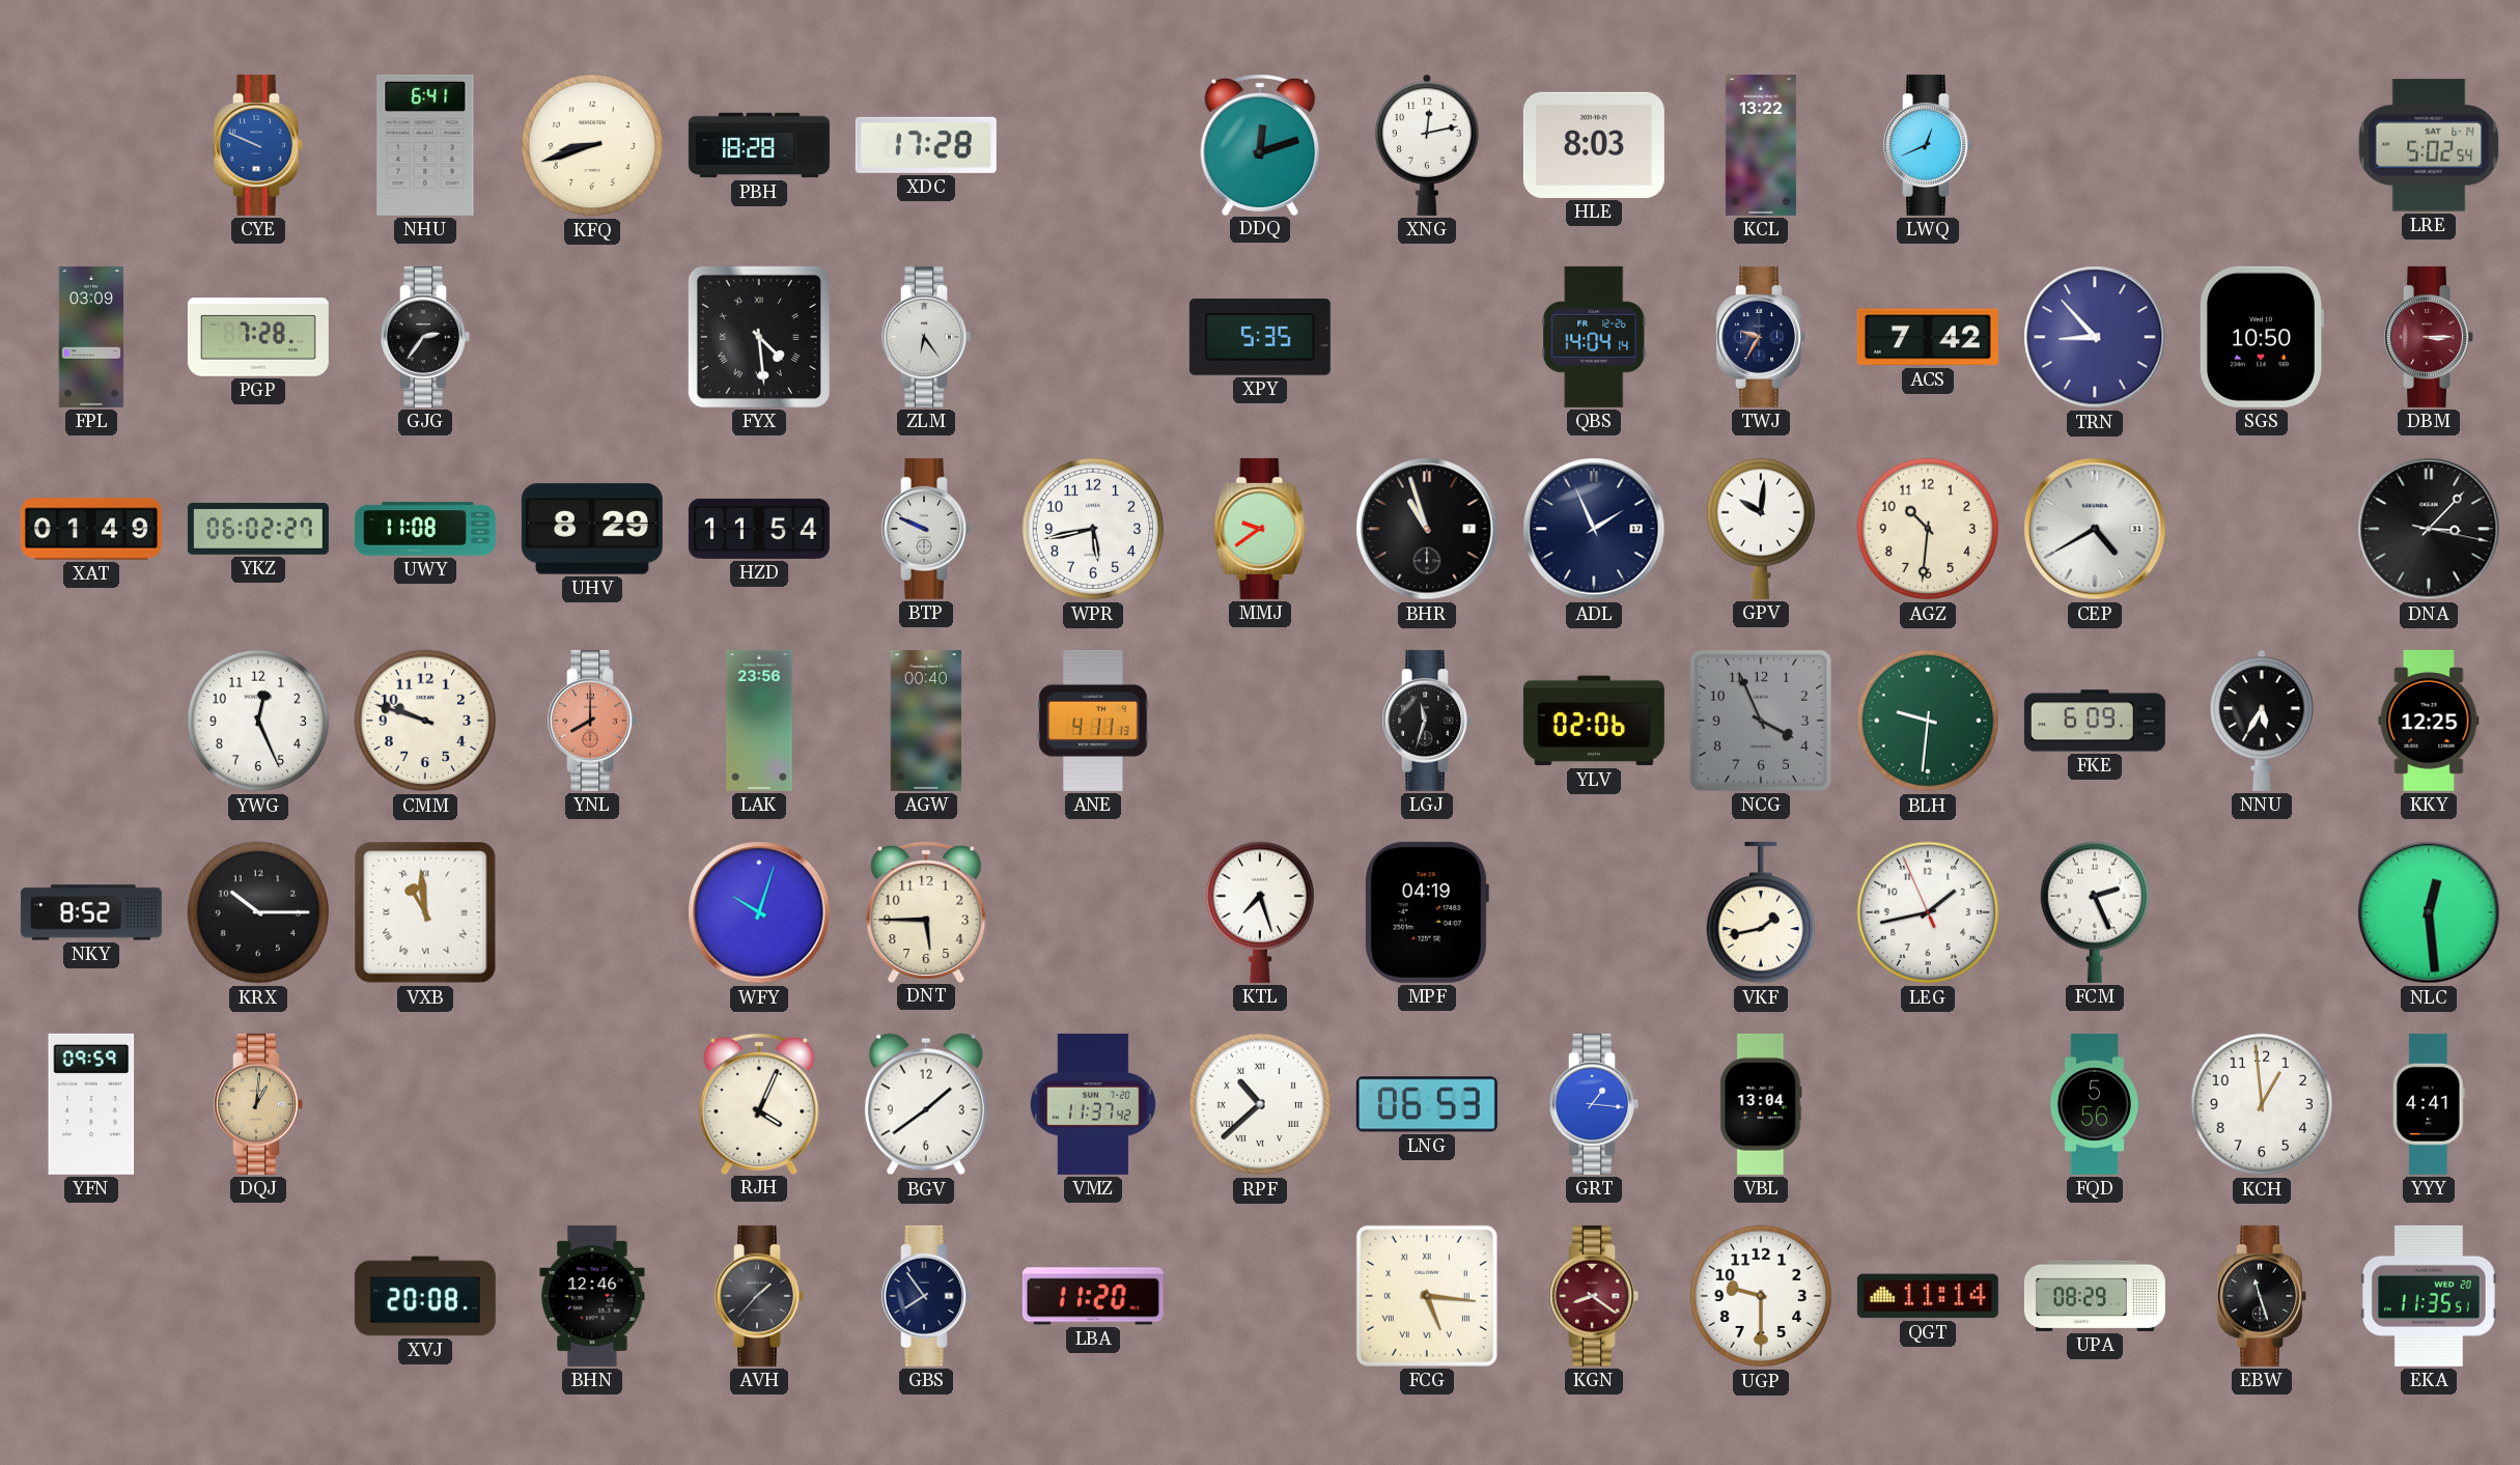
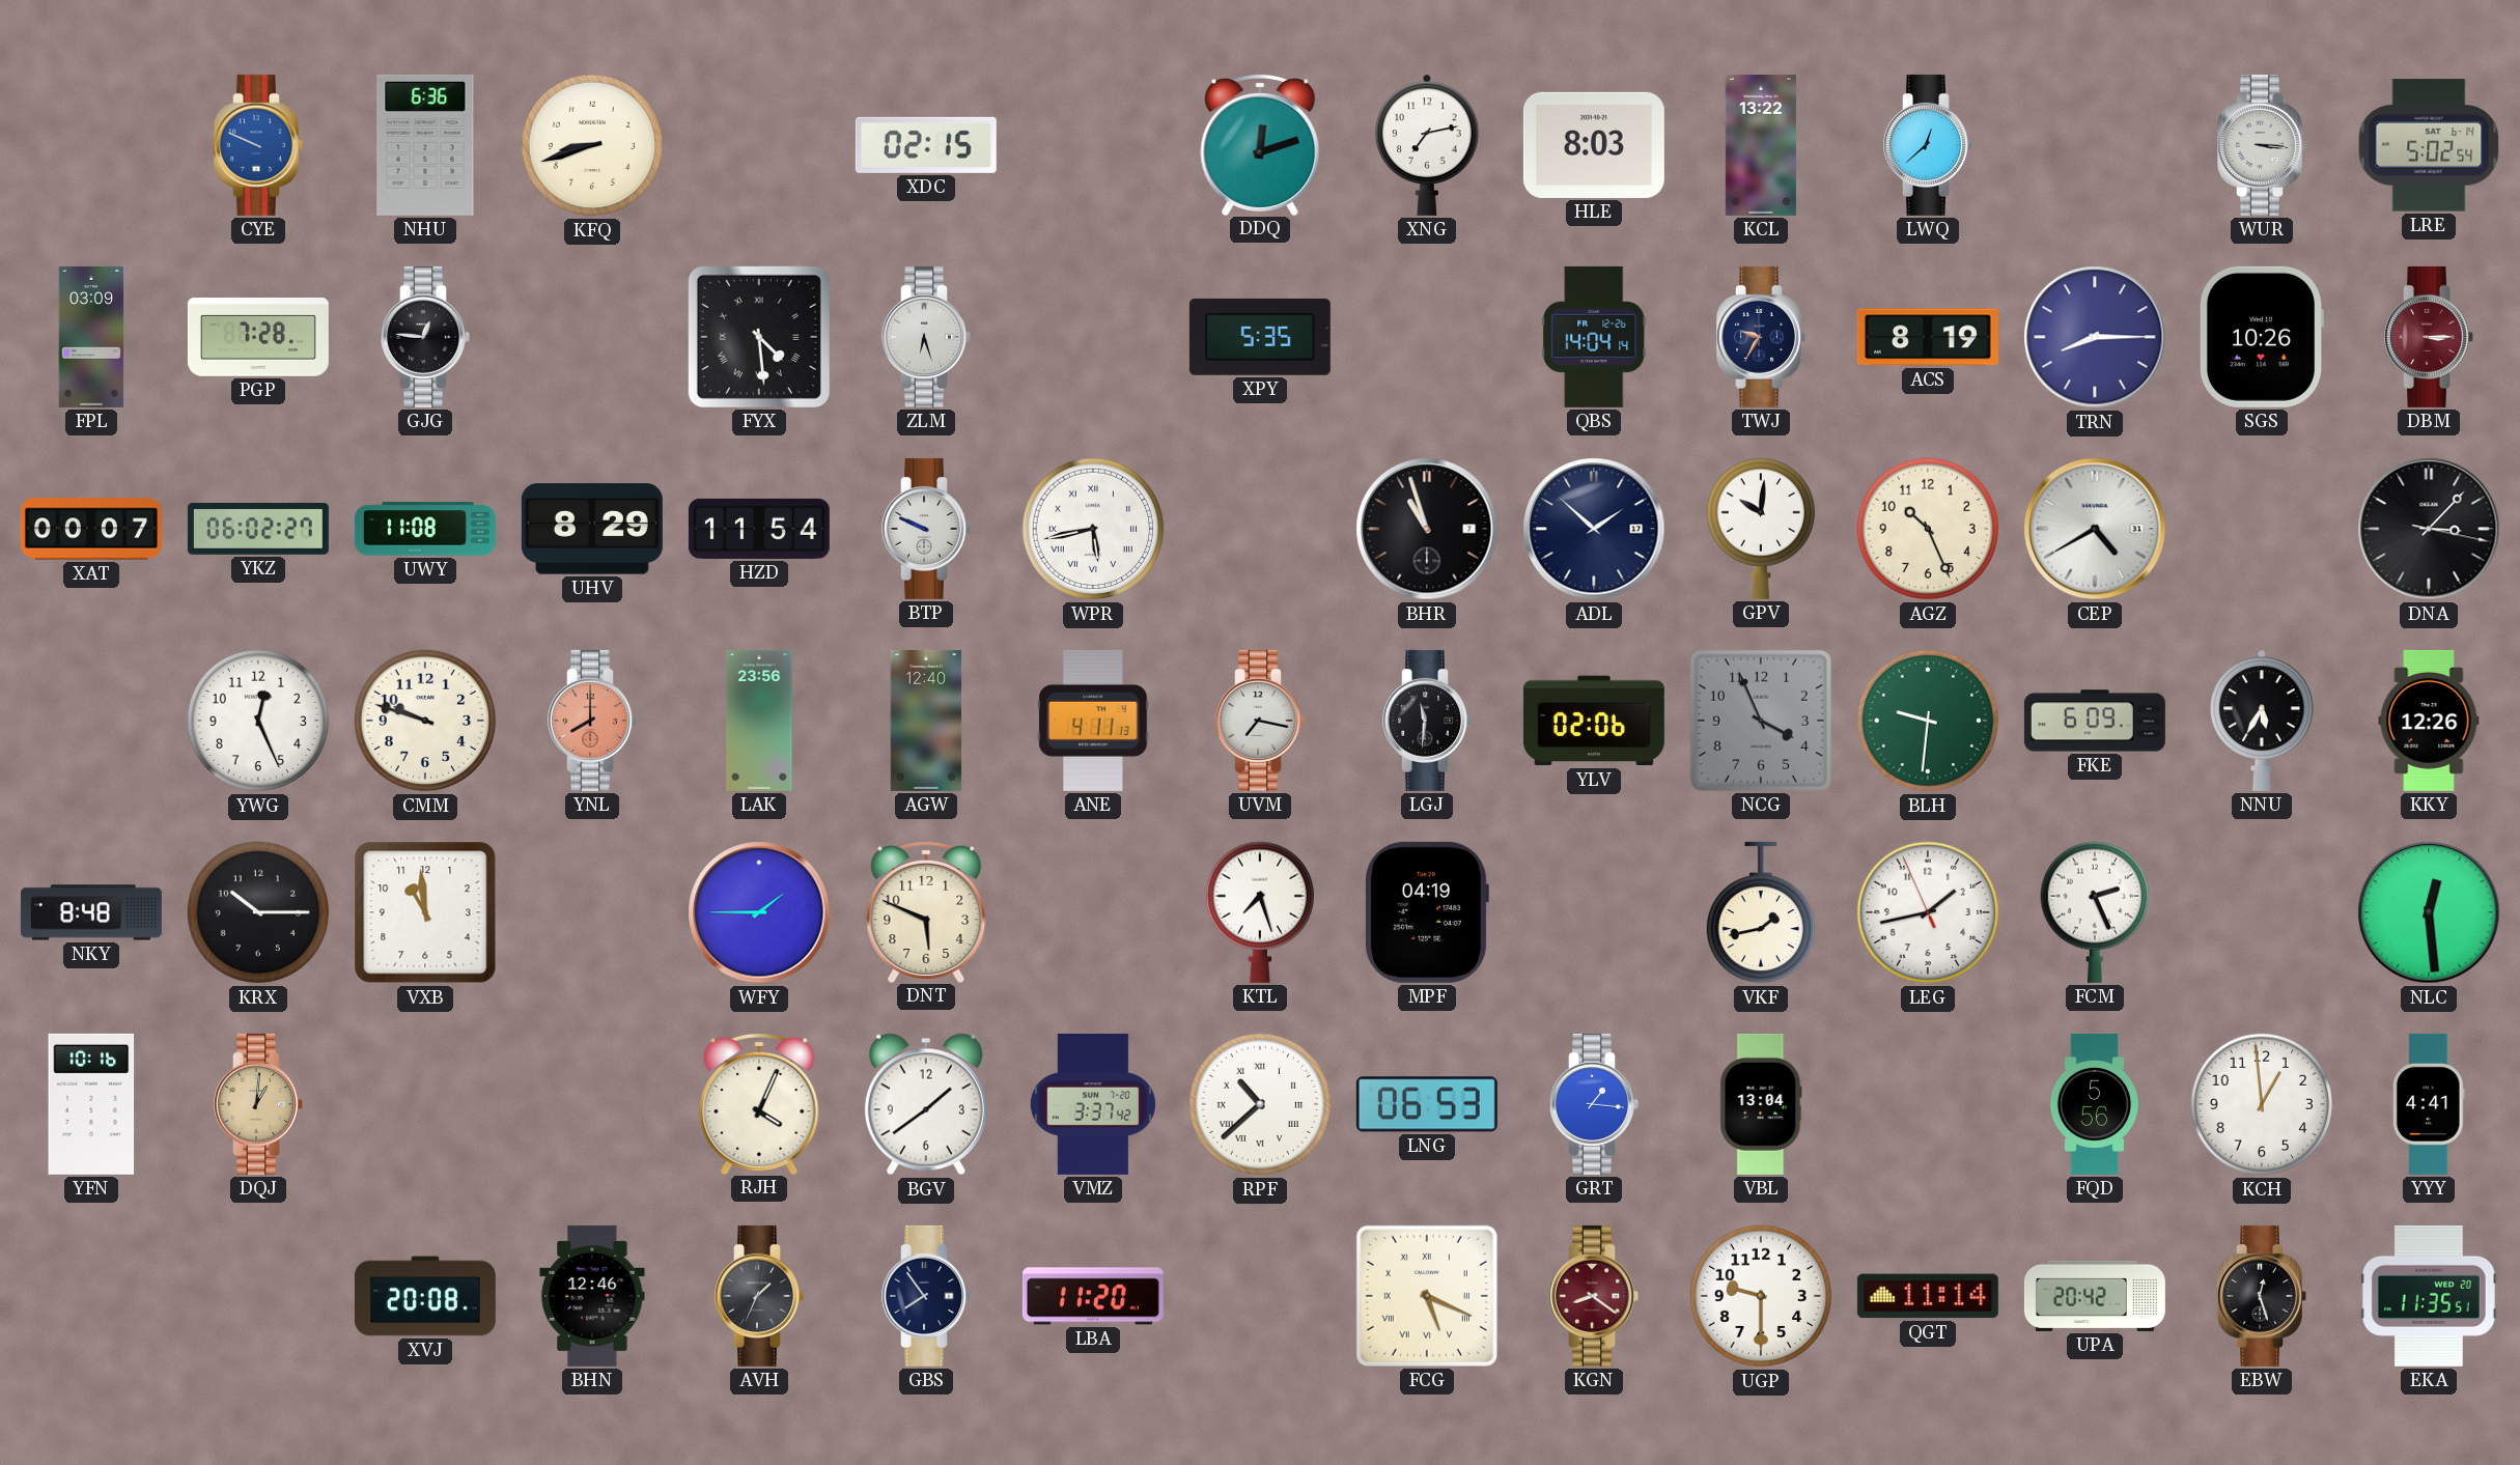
NHU: 6:41 -> 6:36 (425, 145)
PBH: 18:28 -> none (759, 145)
XDC: 17:28 -> 02:15 (926, 145)
XNG: 12:13 -> 7:13 (1427, 145)
LWQ: 12:41 -> 12:38 (1928, 145)
WUR: none -> 3:16 (2262, 145)
GJG: 2:36 -> 12:46 (425, 337)
ZLM: 6:24 -> 6:27 (926, 337)
ACS: 7:42 -> 8:19 (1928, 337)
TRN: 8:53 -> 8:15 (2095, 337)
SGS: 10:50 -> 10:26 (2261, 337)
XAT: 01:49 -> 00:07 (91, 529)
WPR numerals: Arabic -> Roman (1093, 529)
MMJ: 9:39 -> none (1260, 529)
ADL: 1:56 -> 1:52 (1594, 529)
AGZ: 10:31 -> 10:26 (1928, 529)
AGW: 00:40 -> 12:40 (926, 721)
UVM: none -> 7:17 (1260, 721)
LGJ: 11:33 -> 11:31 (1427, 721)
KKY: 12:25 -> 12:26 (2429, 721)
NKY: 8:52 -> 8:48 (91, 912)
VXB numerals: Roman -> Arabic (425, 912)
WFY: 10:03 -> 1:45 (759, 912)
DNT: 5:45 -> 5:49 (926, 911)
YFN: 09:59 -> 10:16 (91, 1104)
VMZ: 11:37 -> 3:37 (1093, 1104)
AVH: 1:37 -> 1:34 (759, 1296)
FCG: 5:16 -> 5:19 (1427, 1296)
UPA: 08:29 -> 20:42 (2095, 1296)
EBW: 11:27 -> 12:27 (2262, 1296)
